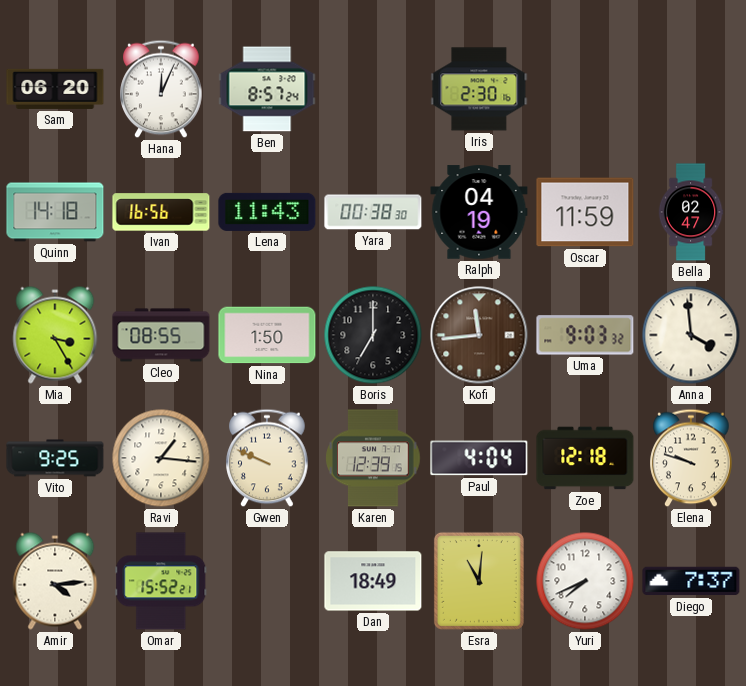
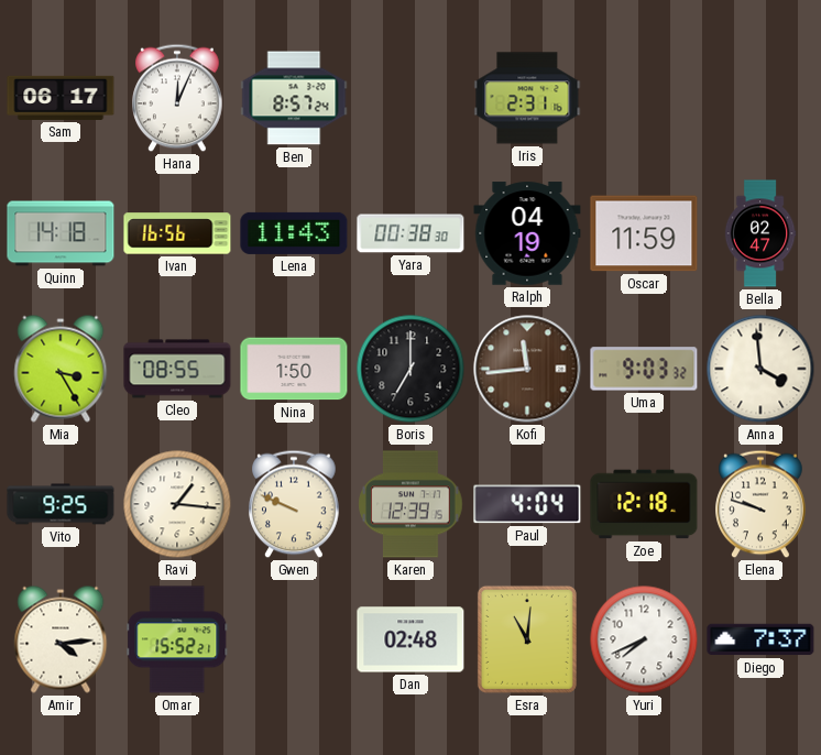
Sam: 06:20 -> 06:17 (61, 98)
Iris: 2:30 -> 2:31 (527, 98)
Dan: 18:49 -> 02:48 (410, 639)
